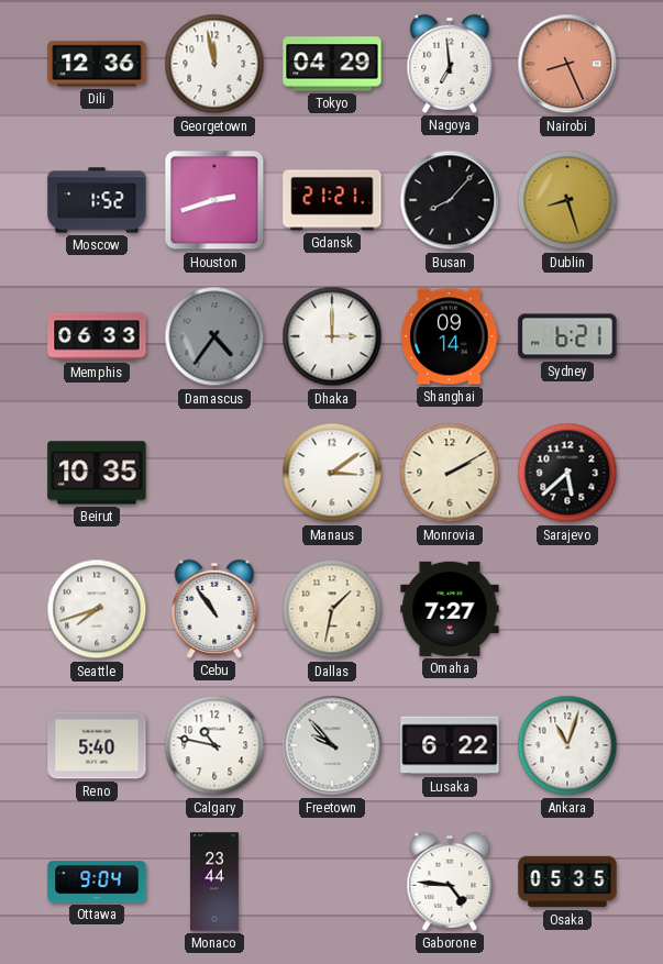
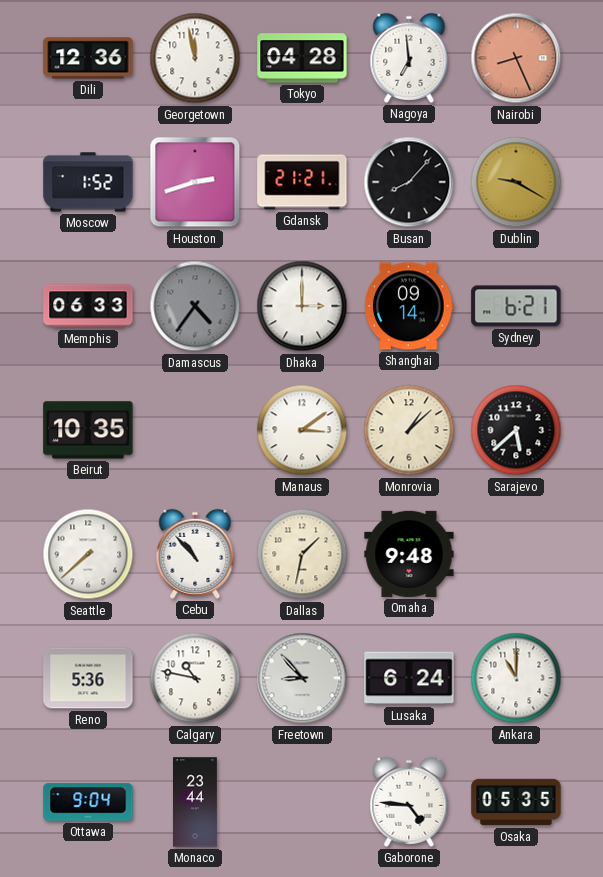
Tokyo: 04:29 -> 04:28 (302, 58)
Dublin: 8:27 -> 9:20 (516, 182)
Monrovia: 2:10 -> 1:08 (409, 430)
Seattle: 7:42 -> 7:38 (88, 554)
Cebu: 10:54 -> 10:53 (195, 554)
Omaha: 7:27 -> 9:48 (409, 554)
Reno: 5:40 -> 5:36 (88, 678)
Freetown: 9:53 -> 8:53 (302, 678)
Lusaka: 6:22 -> 6:24 (409, 678)
Ankara: 11:03 -> 11:00 (516, 678)
